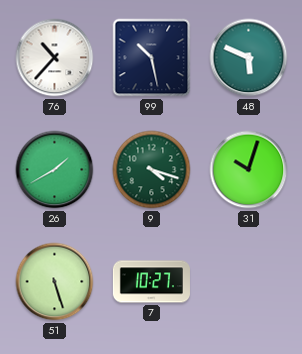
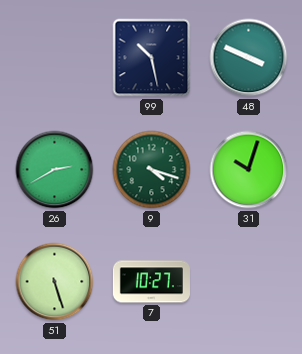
76: 10:37 -> none (55, 58)
48: 5:49 -> 3:49 (249, 58)
26: 1:40 -> 2:40 (55, 170)
